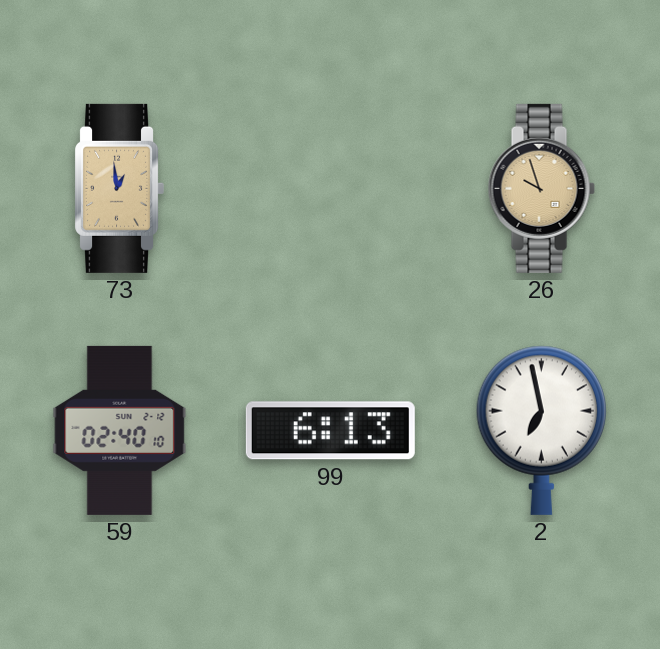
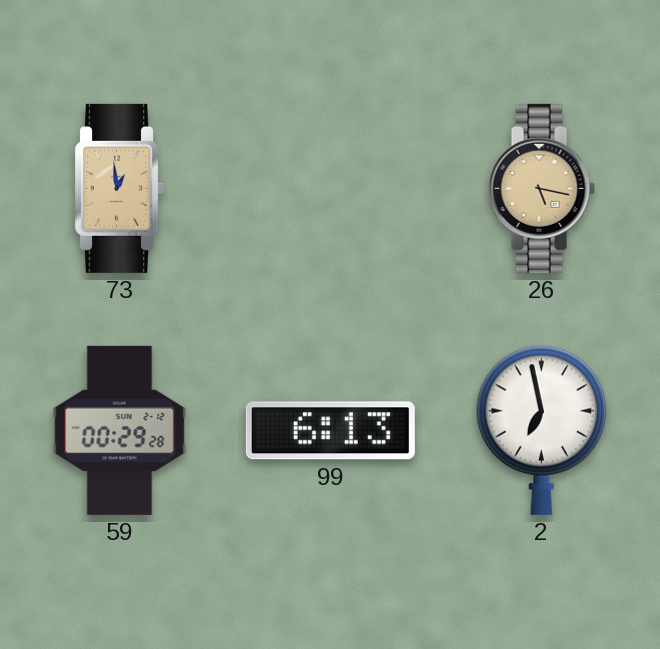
26: 9:57 -> 5:17 (541, 188)
59: 02:40 -> 00:29 (120, 430)
